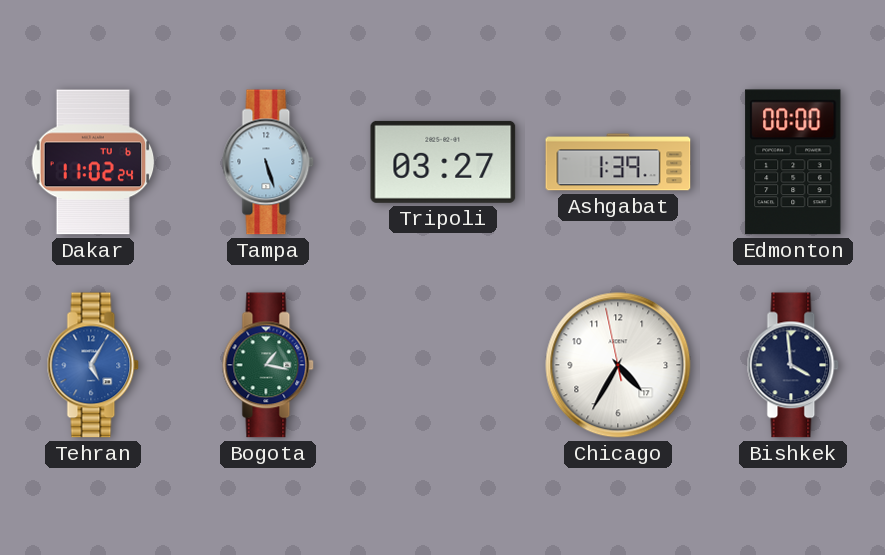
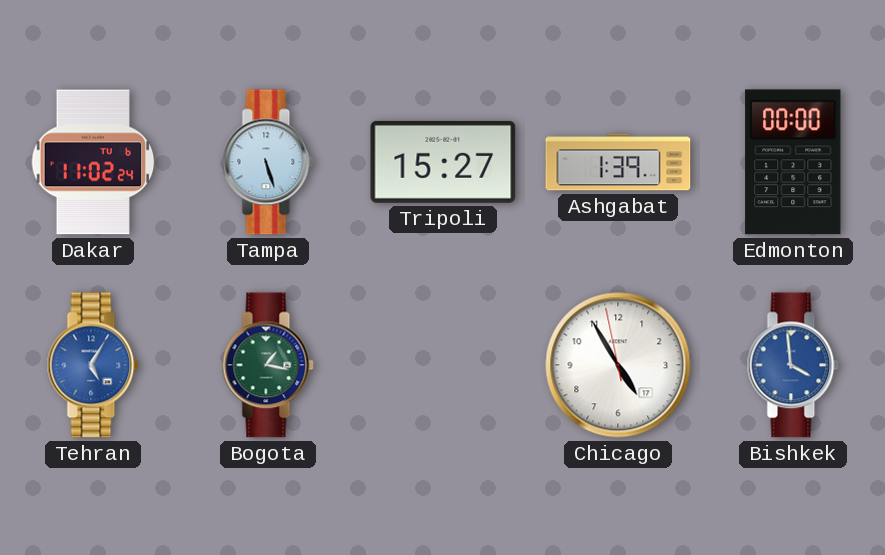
Tripoli: 03:27 -> 15:27 (443, 162)
Chicago: 4:34 -> 4:54 (618, 365)
Bishkek dial: navy -> blue (793, 365)
